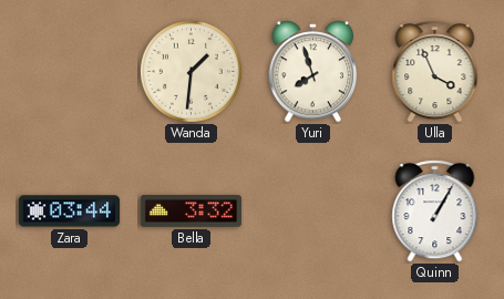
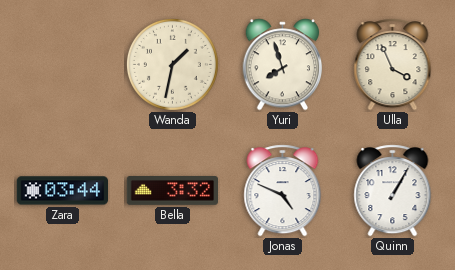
Wanda: 1:31 -> 1:32 (172, 64)
Jonas: none -> 4:49 (283, 191)
